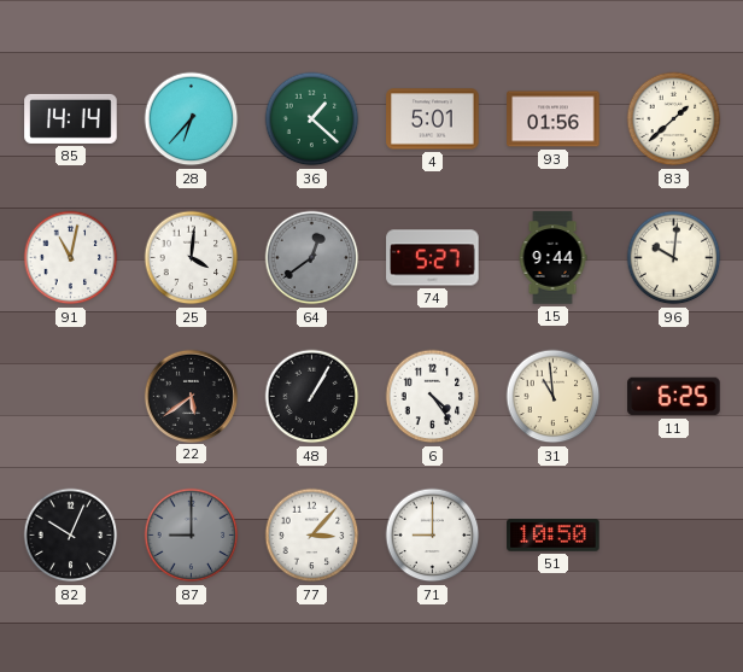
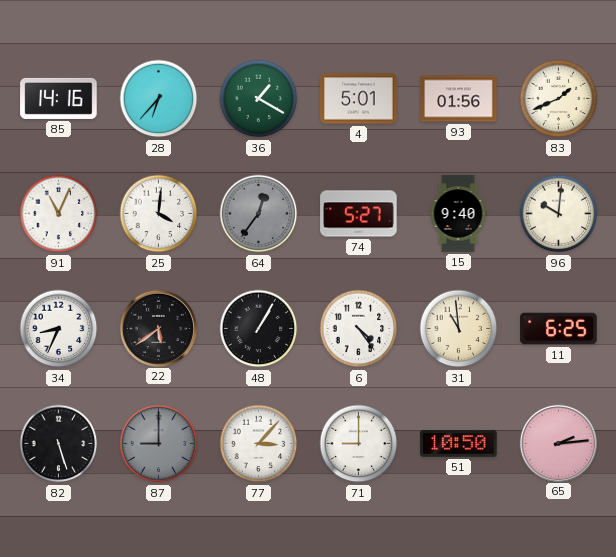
85: 14:14 -> 14:16 (59, 98)
36: 1:22 -> 1:20 (259, 99)
83: 1:38 -> 1:41 (559, 99)
91: 11:02 -> 11:04 (59, 214)
64: 12:39 -> 12:36 (259, 214)
15: 9:44 -> 9:40 (458, 214)
34: none -> 8:34 (59, 329)
82: 10:04 -> 5:27 (59, 444)
65: none -> 2:14 (558, 443)
